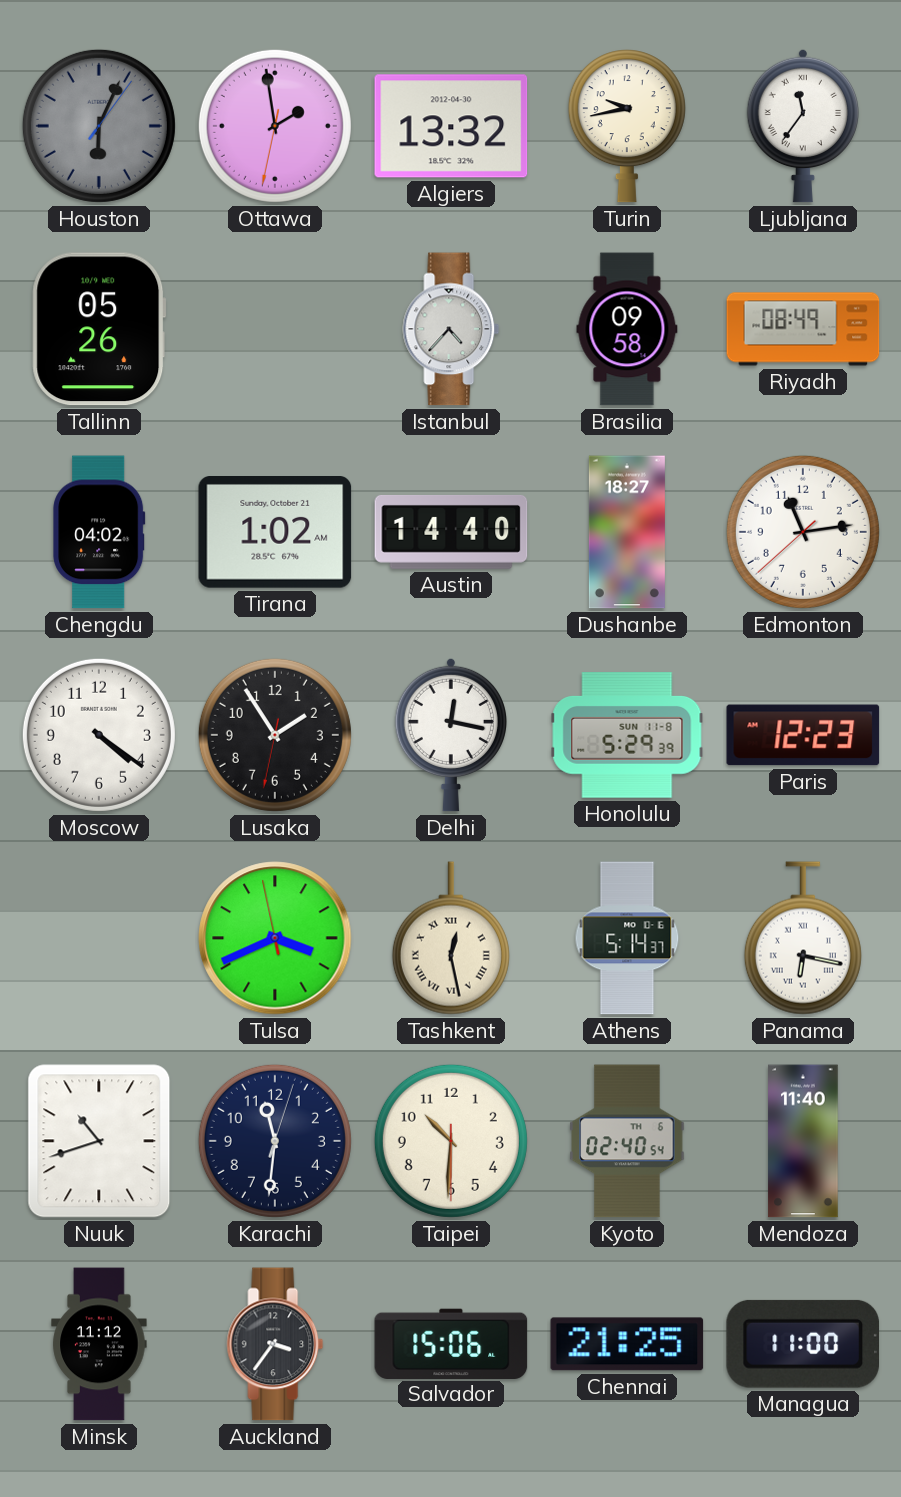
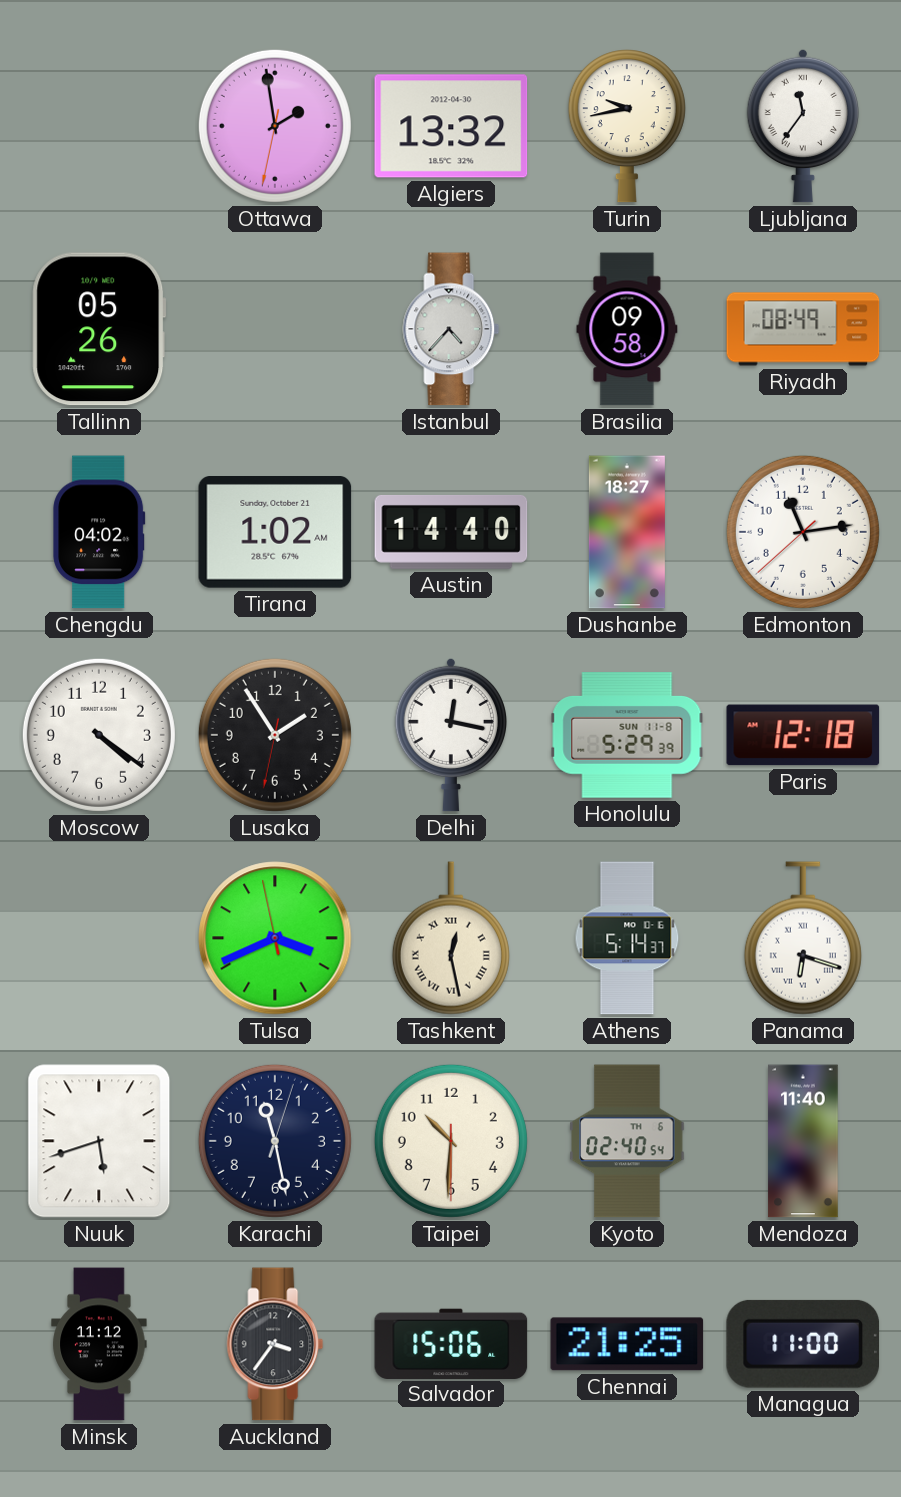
Houston: 6:04 -> none (99, 126)
Paris: 12:23 -> 12:18 (803, 735)
Panama: 6:17 -> 6:18 (803, 938)
Nuuk: 10:42 -> 5:42 (99, 1141)
Karachi: 11:31 -> 11:28 (275, 1141)
